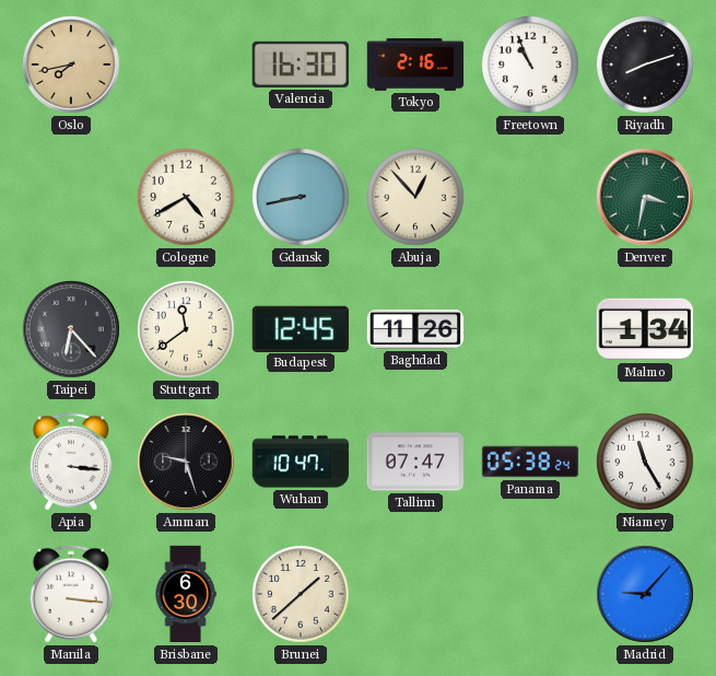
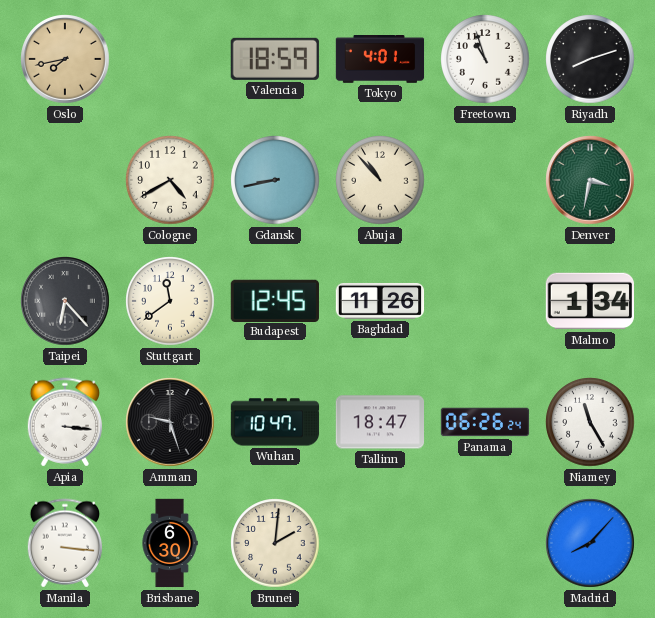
Valencia: 16:30 -> 18:59 (275, 59)
Tokyo: 2:16 -> 4:01 (380, 60)
Freetown: 10:56 -> 10:57 (485, 59)
Abuja: 12:53 -> 10:53 (380, 180)
Tallinn: 07:47 -> 18:47 (379, 422)
Panama: 05:38 -> 06:26 (485, 422)
Brunei: 1:38 -> 2:01 (275, 543)
Madrid: 9:07 -> 8:07 (590, 543)
